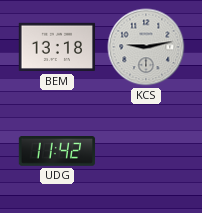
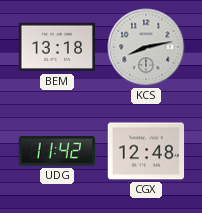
KCS: 9:13 -> 8:13 (146, 47)
CGX: none -> 12:48 (146, 151)
